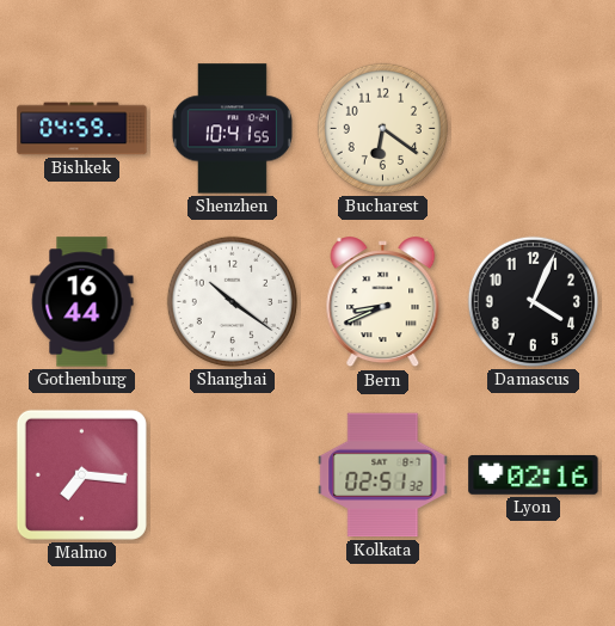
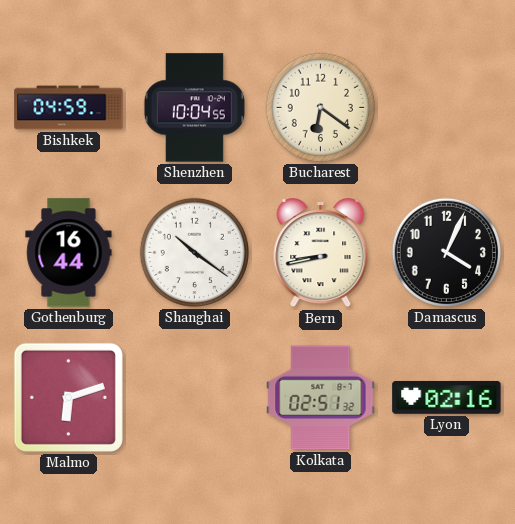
Shenzhen: 10:41 -> 10:04 (194, 108)
Bern: 8:41 -> 8:43 (321, 253)
Malmo: 7:16 -> 6:12 (68, 397)
